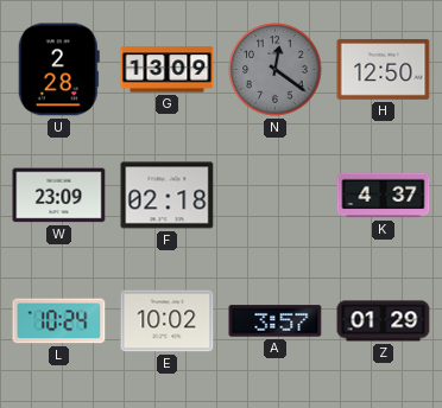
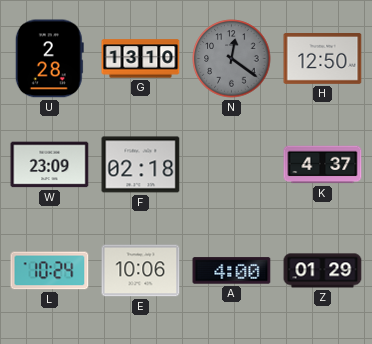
G: 13:09 -> 13:10 (141, 59)
E: 10:02 -> 10:06 (141, 271)
A: 3:57 -> 4:00 (232, 271)
